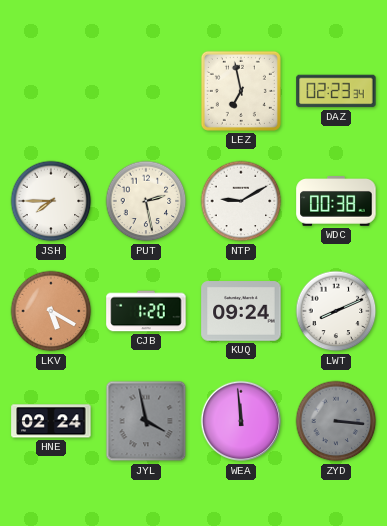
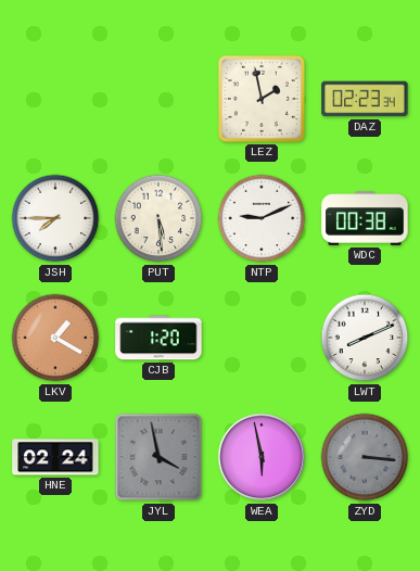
LEZ: 6:58 -> 1:58 (262, 99)
PUT: 2:28 -> 5:29 (158, 218)
NTP: 9:10 -> 9:11 (262, 218)
LKV: 5:20 -> 1:20 (55, 338)
KUQ: 09:24 -> none (241, 311)
WEA: 11:59 -> 5:58 (262, 457)
